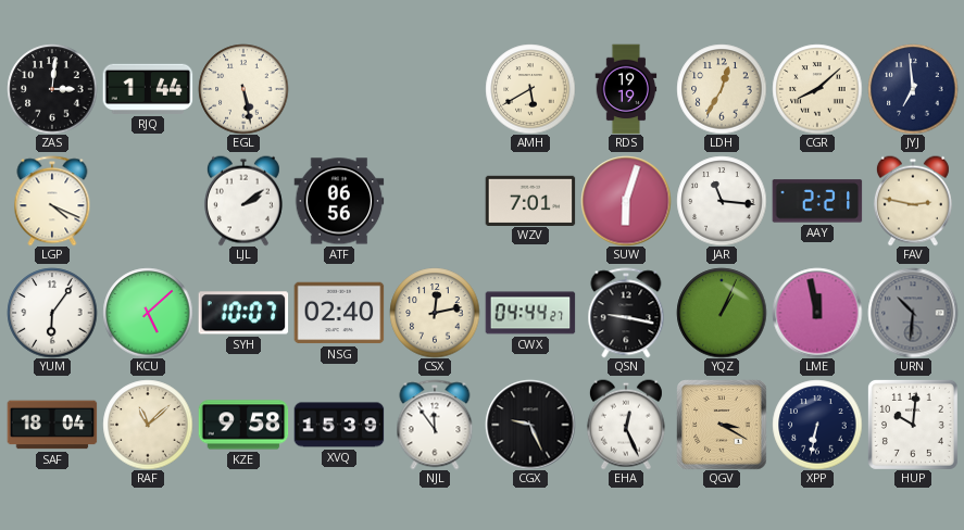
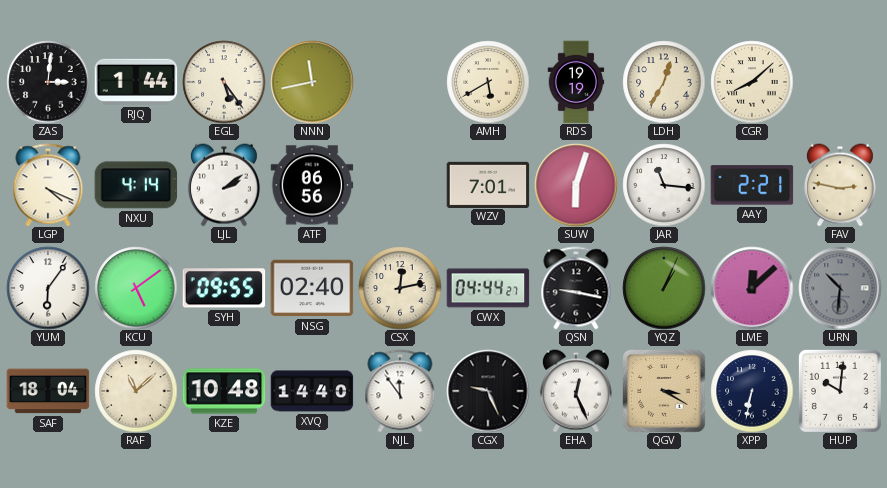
EGL: 5:28 -> 5:24 (224, 82)
NNN: none -> 11:43 (312, 82)
JYJ: 6:59 -> none (913, 89)
NXU: none -> 4:14 (136, 185)
KCU: 5:08 -> 5:09 (136, 288)
SYH: 10:07 -> 09:55 (224, 288)
LME: 11:58 -> 12:08 (752, 288)
KZE: 9:58 -> 10:48 (224, 391)
XVQ: 15:39 -> 14:40 (312, 391)
